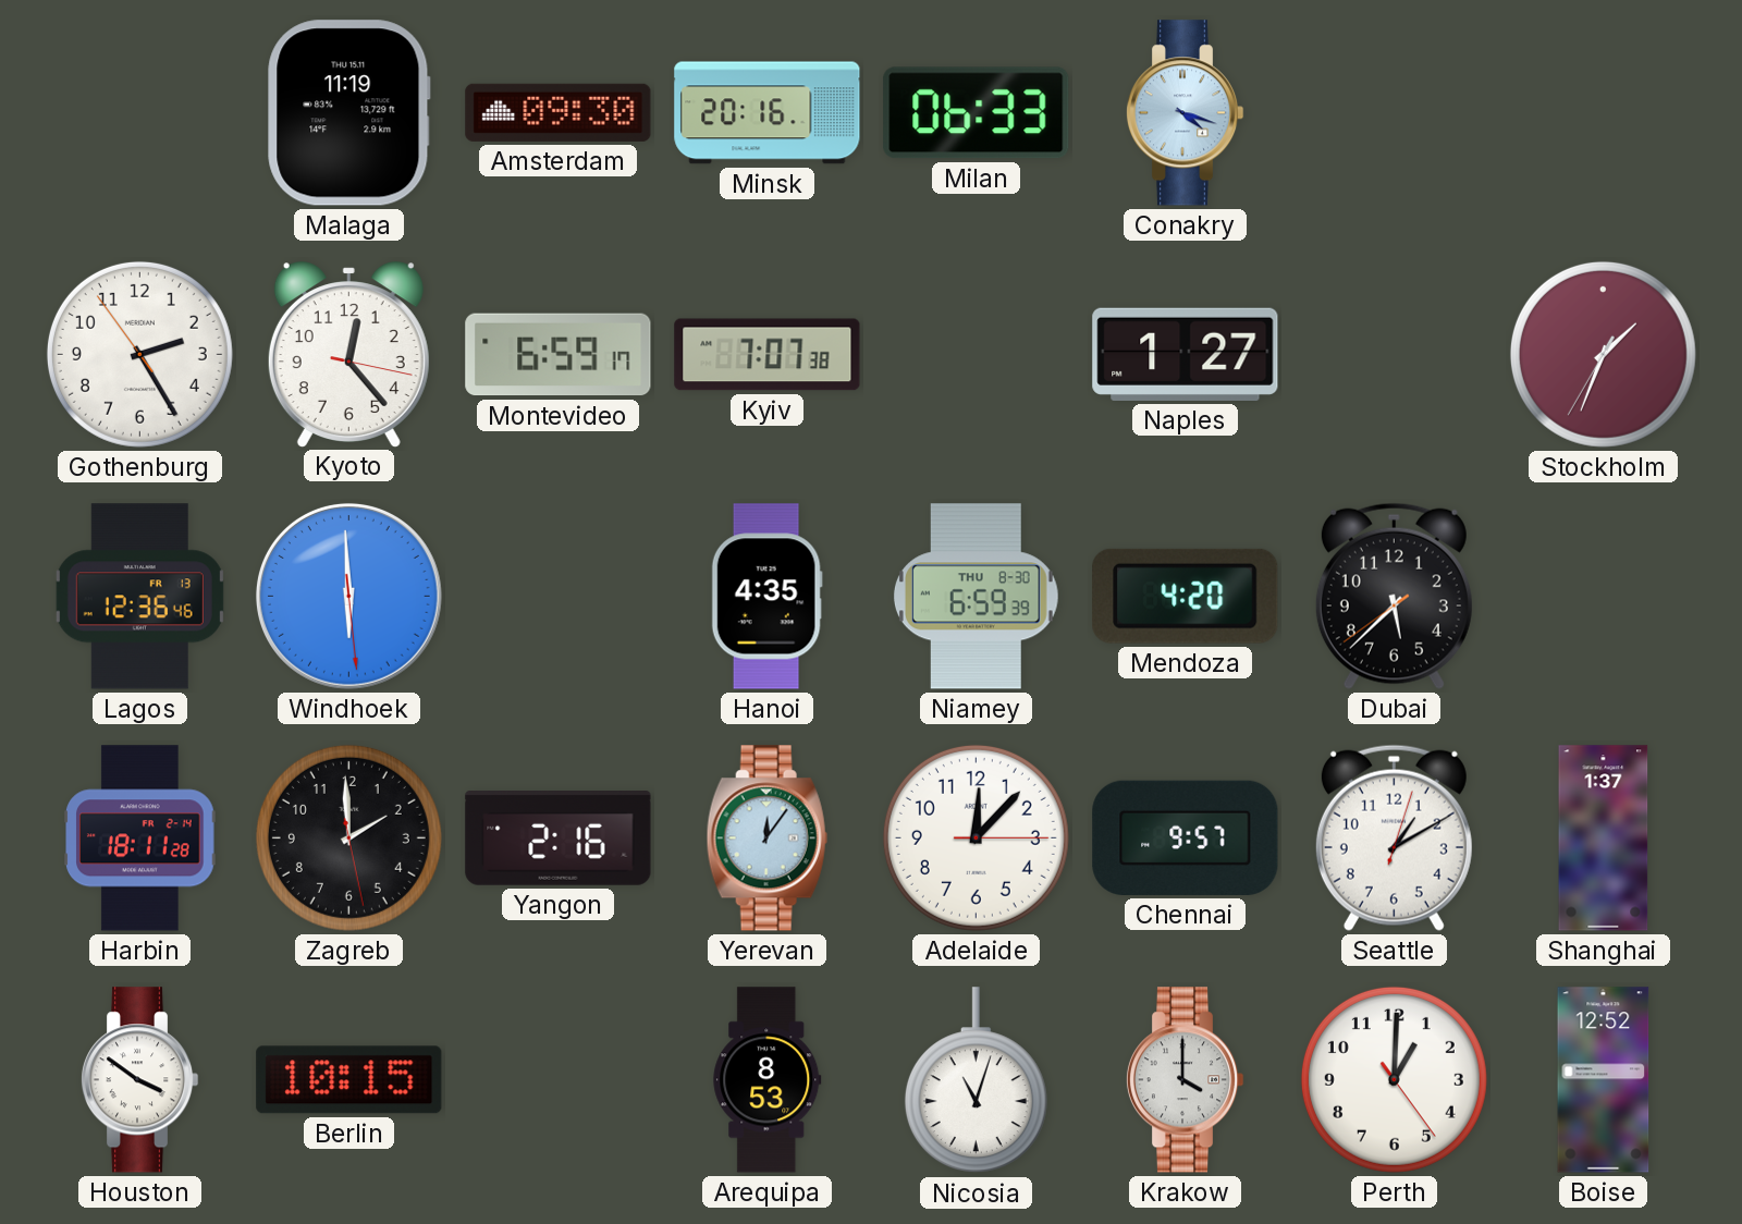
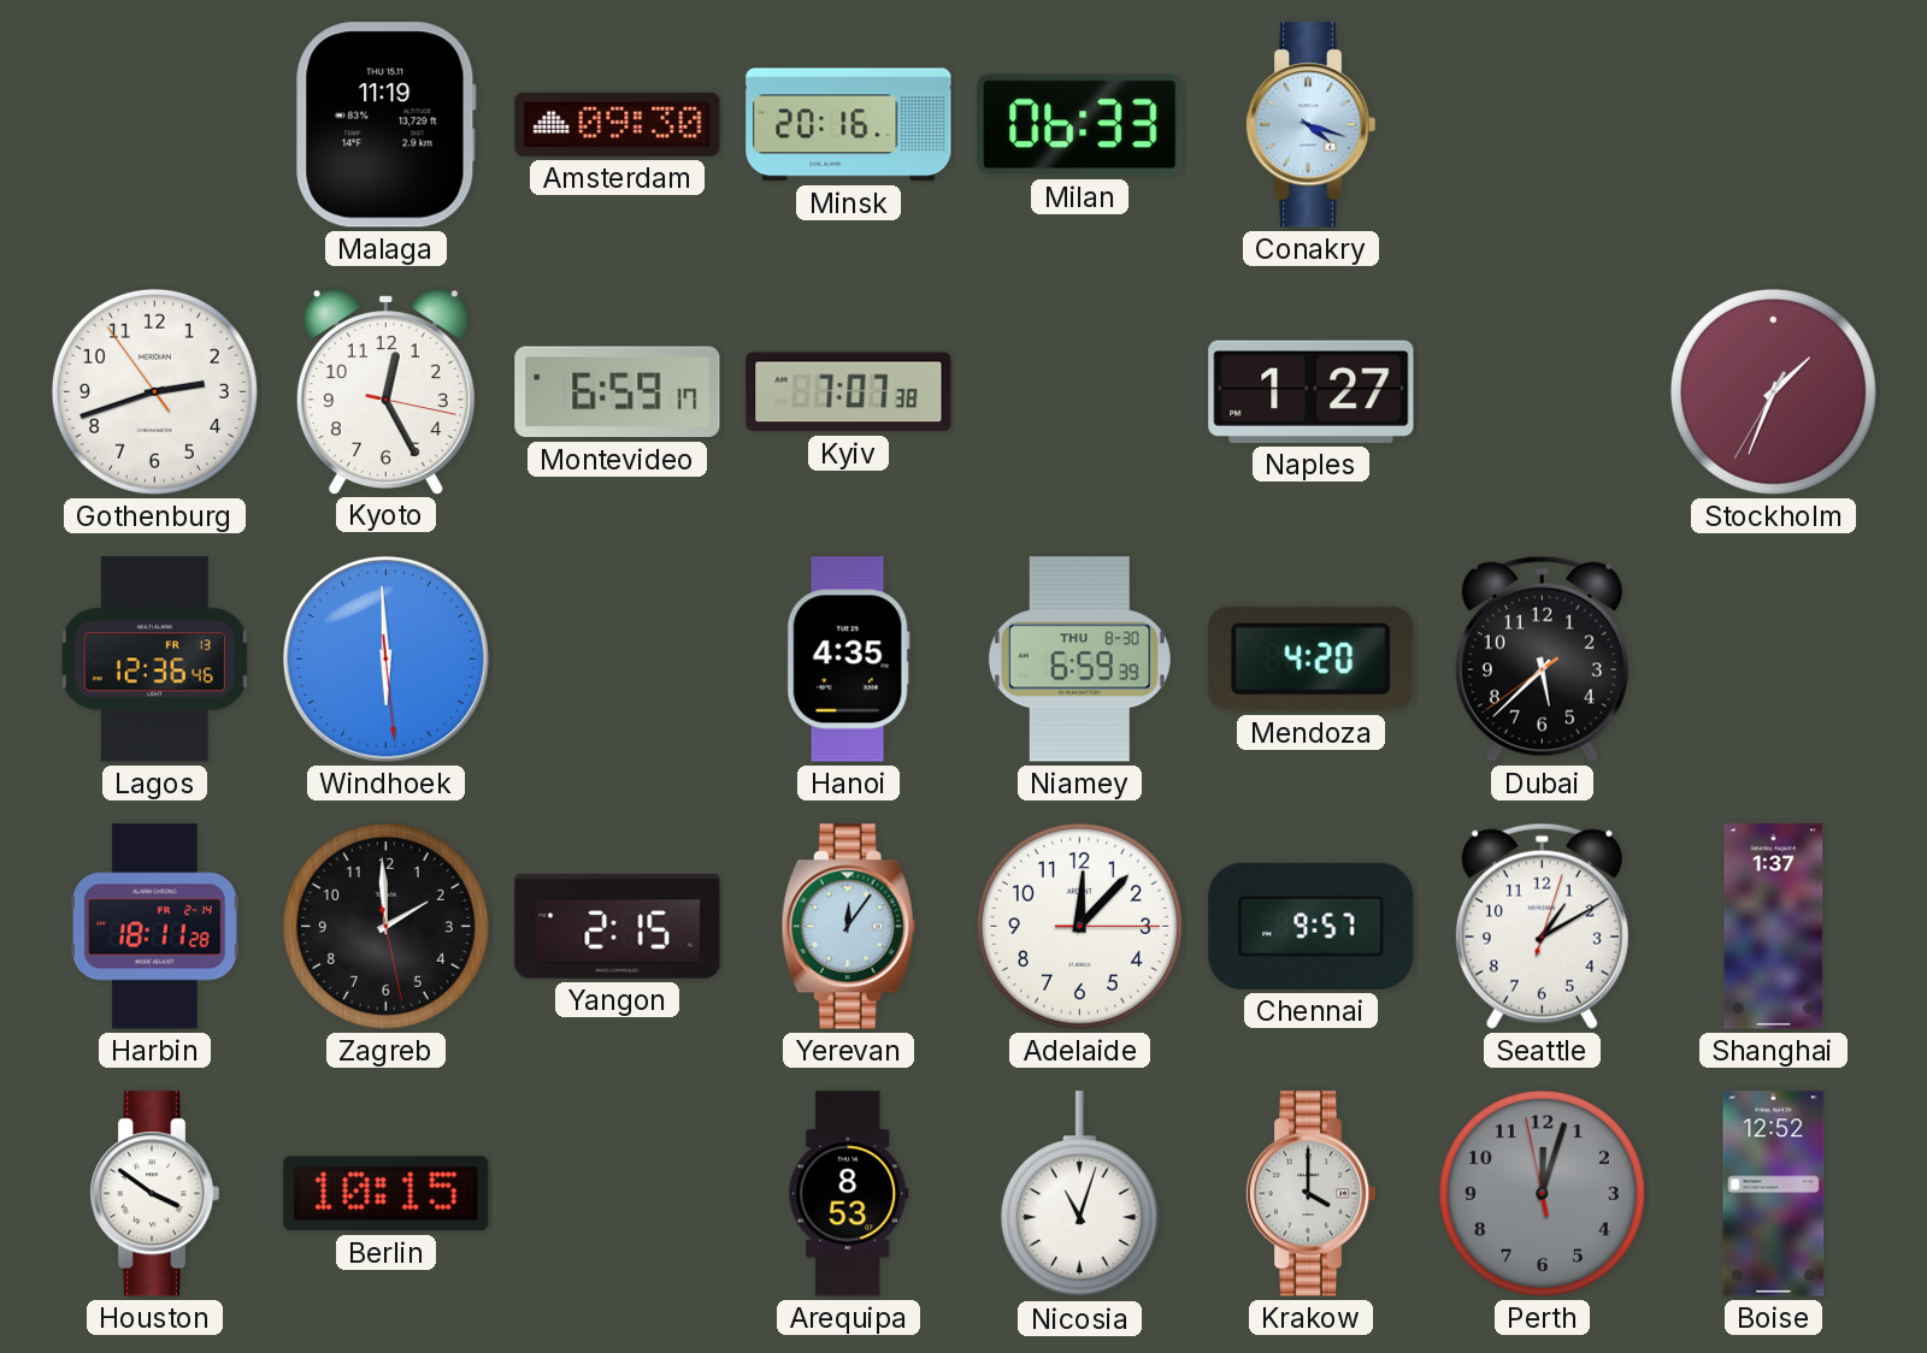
Gothenburg: 2:24 -> 2:41 (154, 391)
Kyoto: 12:23 -> 12:25 (385, 391)
Yangon: 2:16 -> 2:15 (618, 927)
Perth: 1:00 -> 12:02 (1542, 1193)
Perth dial: white -> grey (1542, 1193)
